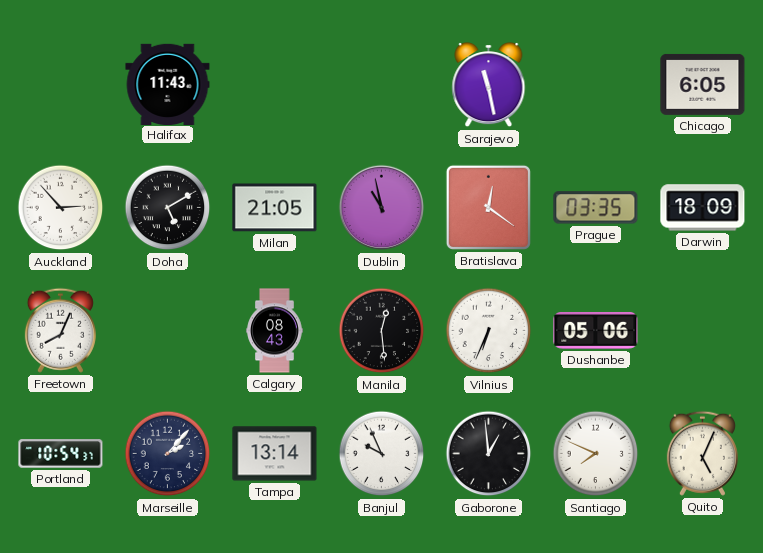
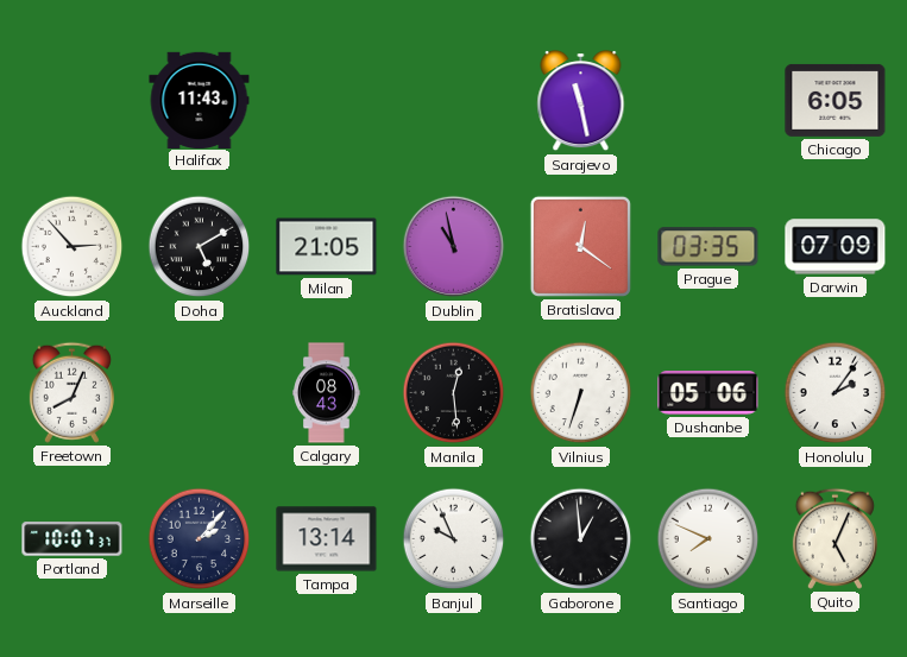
Darwin: 18:09 -> 07:09 (836, 247)
Vilnius: 6:34 -> 6:33 (581, 393)
Honolulu: none -> 2:06 (836, 393)
Portland: 10:54 -> 10:07 (73, 539)
